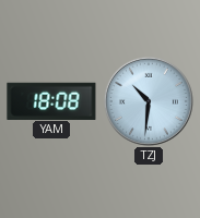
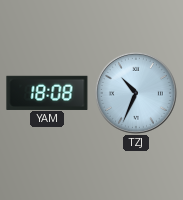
TZJ: 10:31 -> 10:34 (136, 93)
